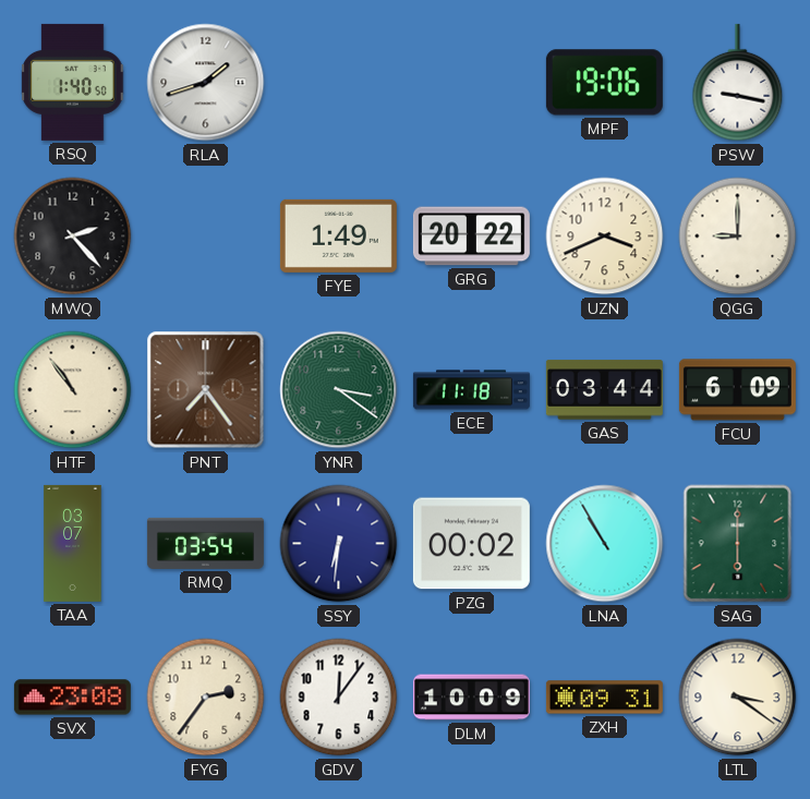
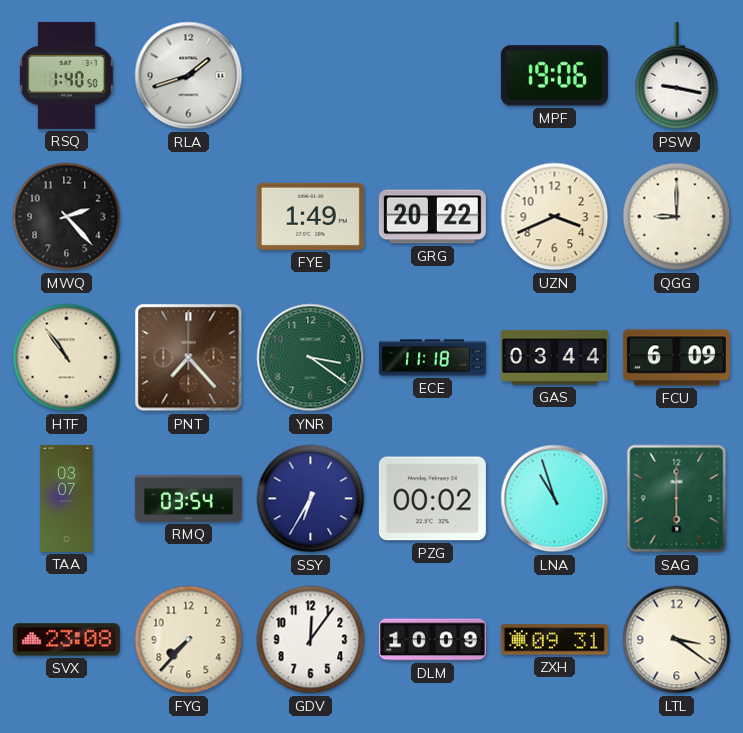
PNT: 7:24 -> 7:23 (189, 358)
SSY: 6:31 -> 6:35 (311, 499)
LNA: 10:55 -> 10:57 (555, 499)
FYG: 2:36 -> 7:37 (189, 640)
